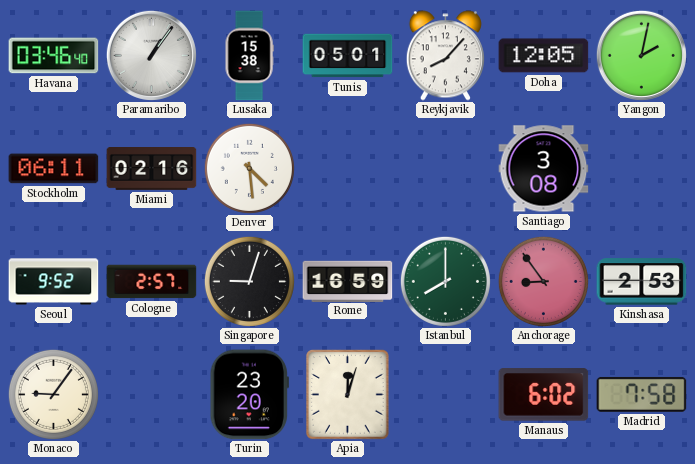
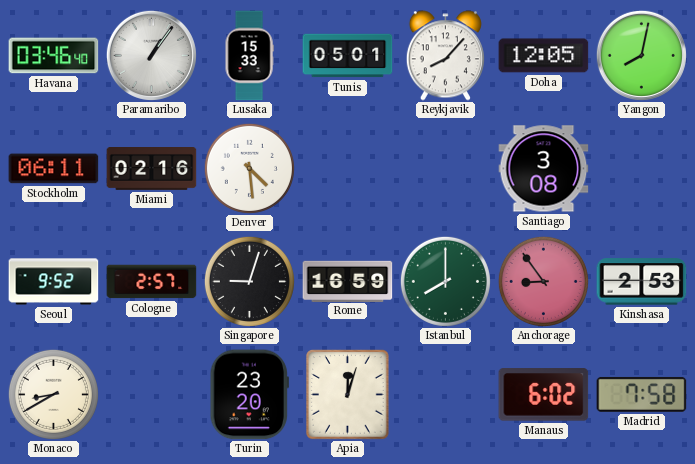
Lusaka: 15:38 -> 15:33 (249, 56)
Yangon: 2:02 -> 8:02 (641, 55)
Monaco: 9:06 -> 8:40 (53, 394)
